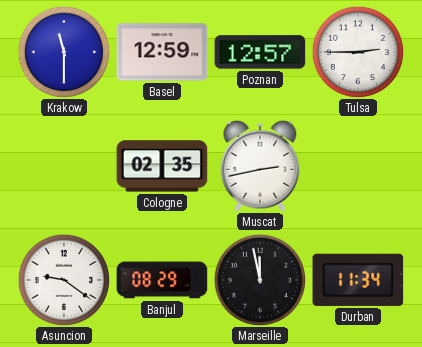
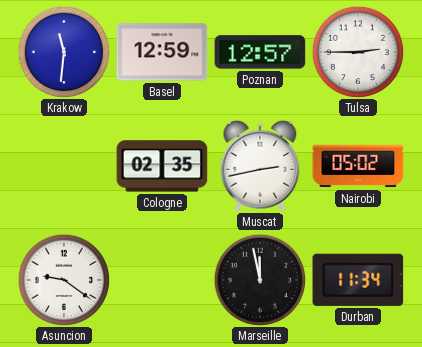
Krakow: 11:30 -> 11:31 (64, 52)
Nairobi: none -> 05:02 (358, 166)
Banjul: 08:29 -> none (162, 280)
